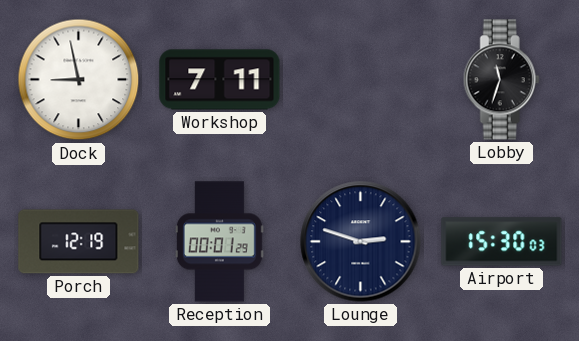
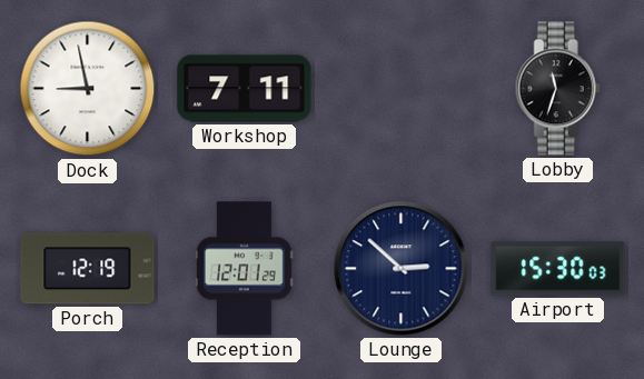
Reception: 00:01 -> 12:01 (244, 269)
Lounge: 2:48 -> 2:52 (402, 269)
